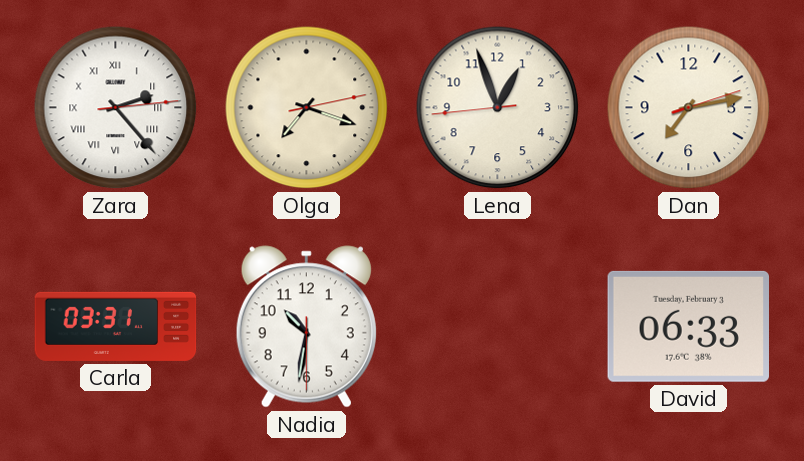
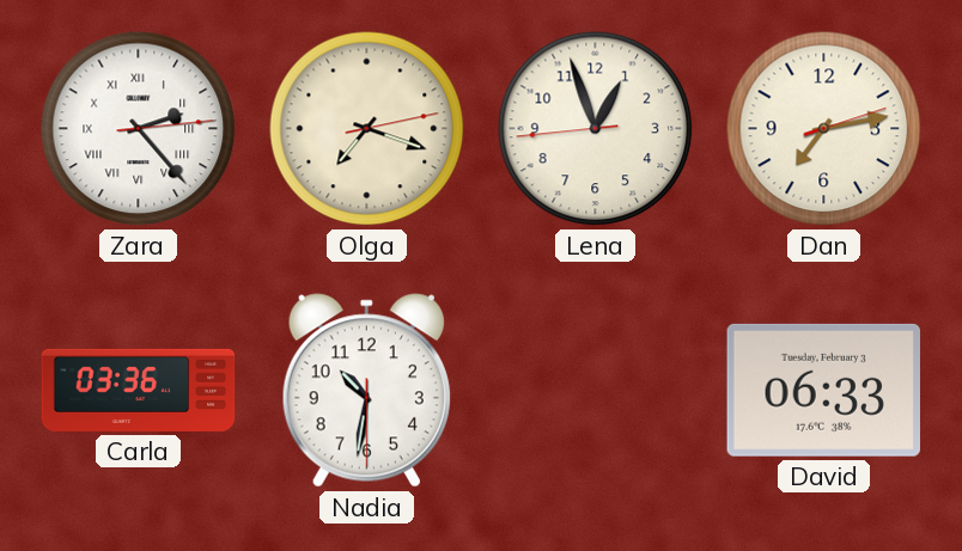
Carla: 03:31 -> 03:36 (139, 390)
